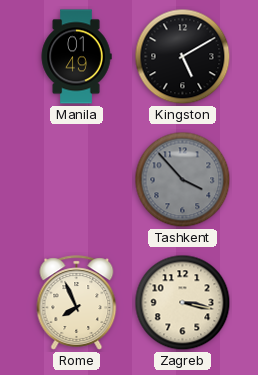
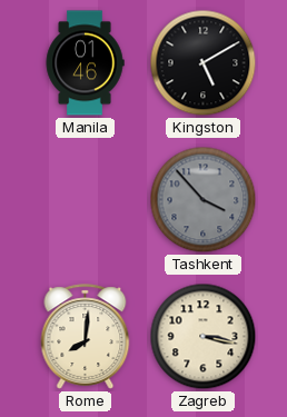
Manila: 01:49 -> 01:46 (85, 63)
Rome: 7:56 -> 8:01 (86, 337)
